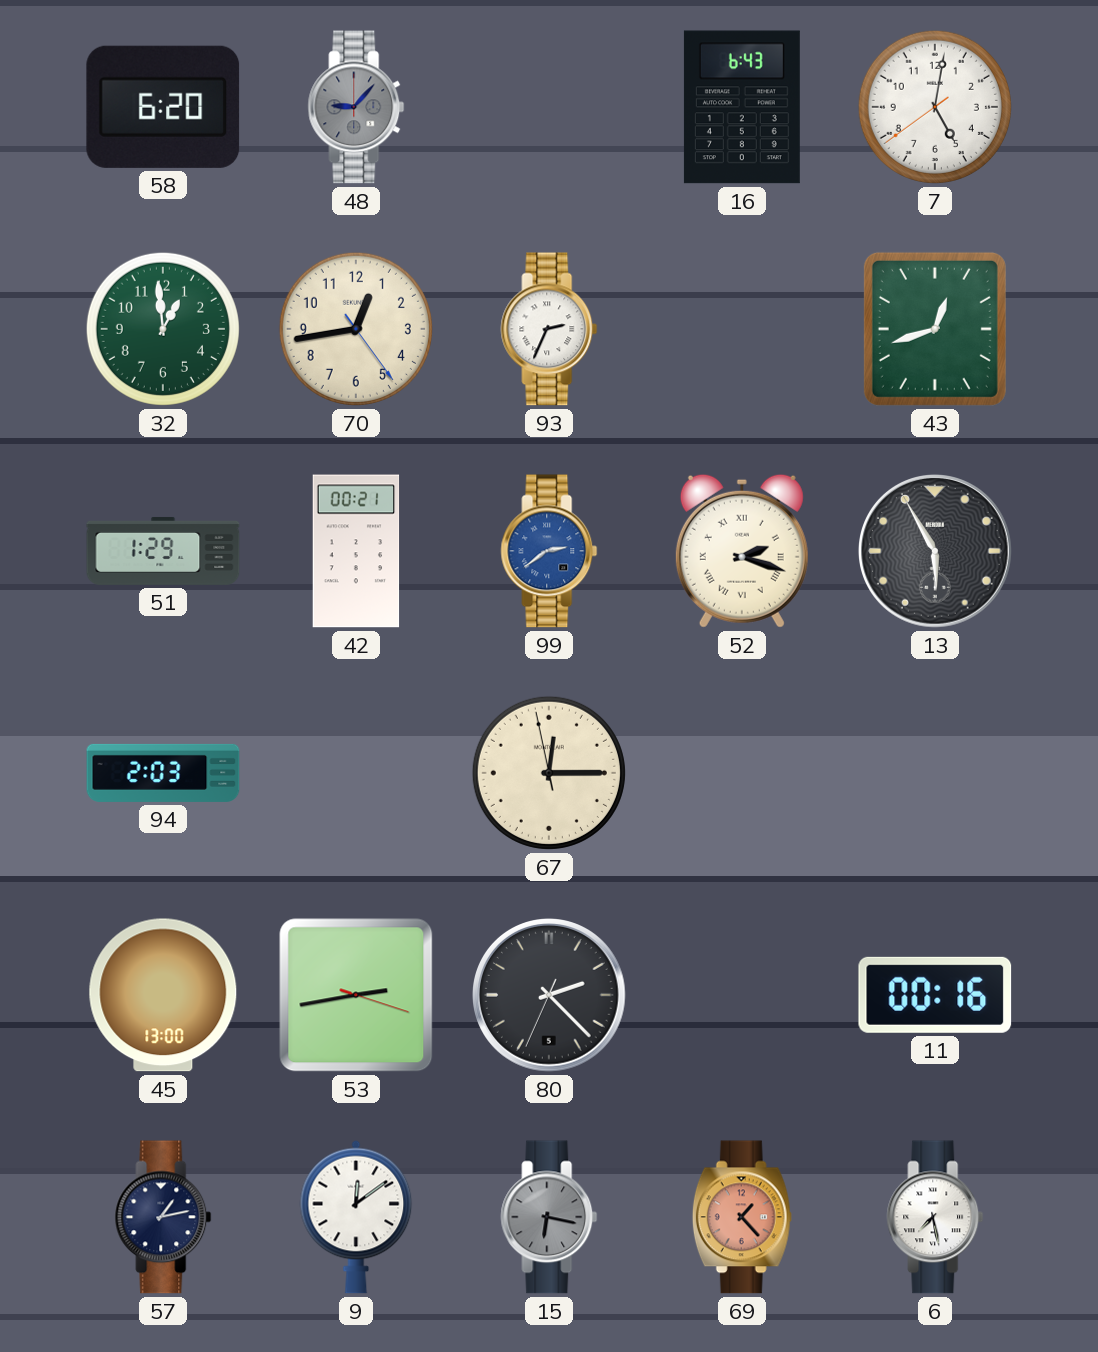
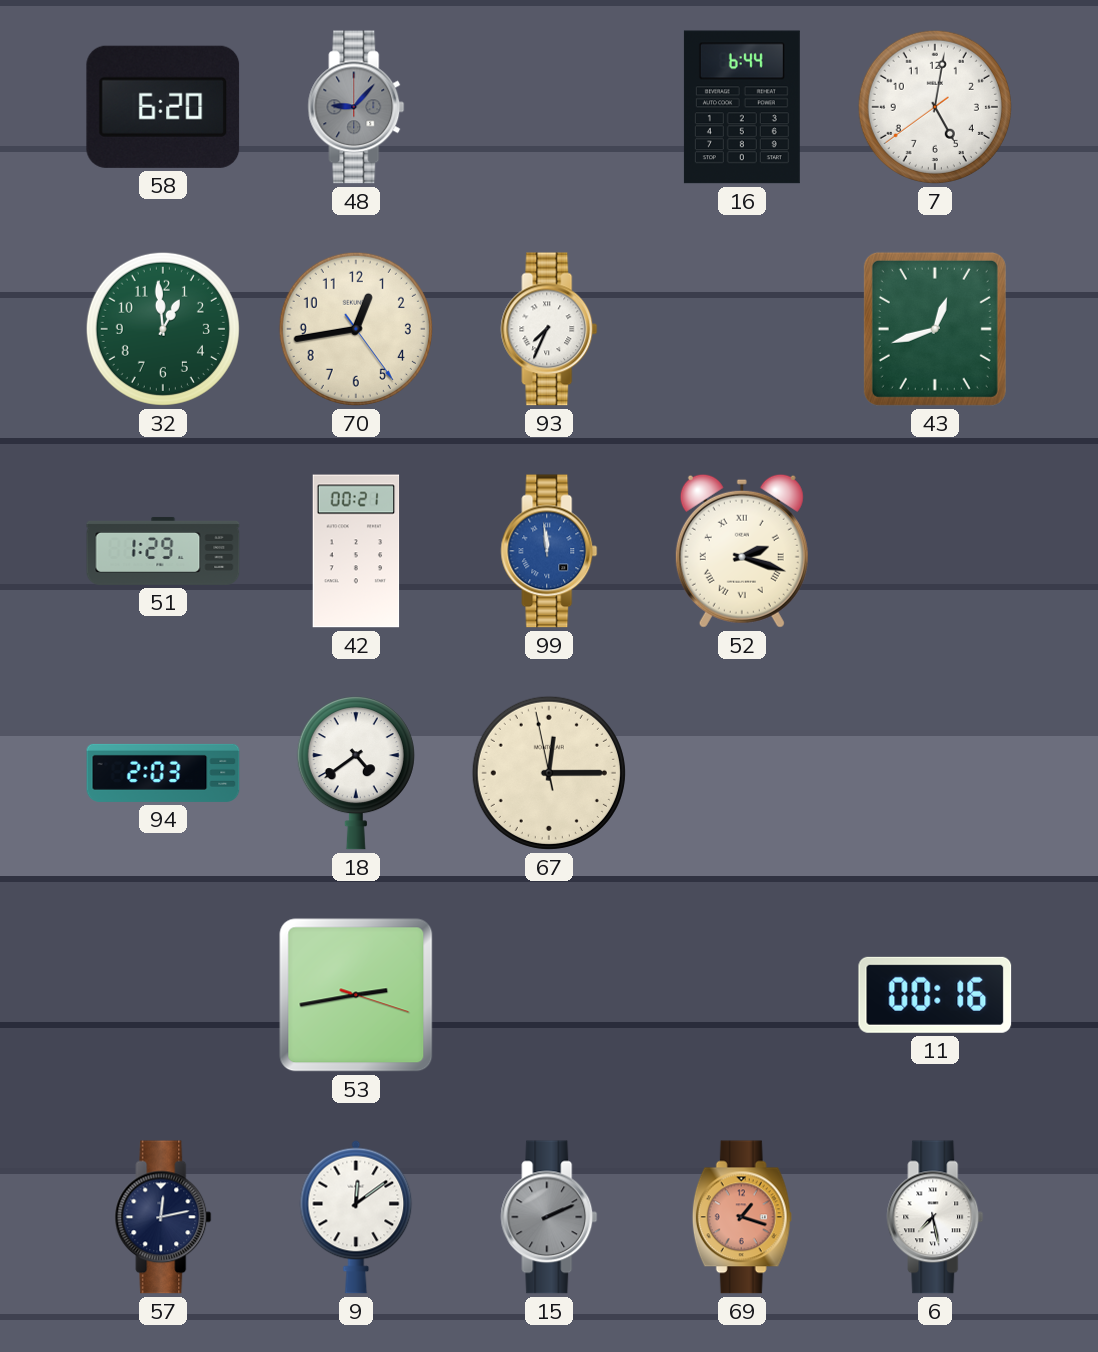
16: 6:43 -> 6:44 (742, 107)
93: 2:34 -> 7:34 (549, 329)
99: 2:39 -> 11:59 (549, 551)
13: 5:55 -> none (936, 552)
18: none -> 4:39 (356, 774)
45: 13:00 -> none (163, 995)
80: 2:22 -> none (550, 996)
57: 1:13 -> 12:13 (163, 1217)
15: 6:17 -> 2:11 (549, 1217)
69: 1:23 -> 1:18 (742, 1217)
